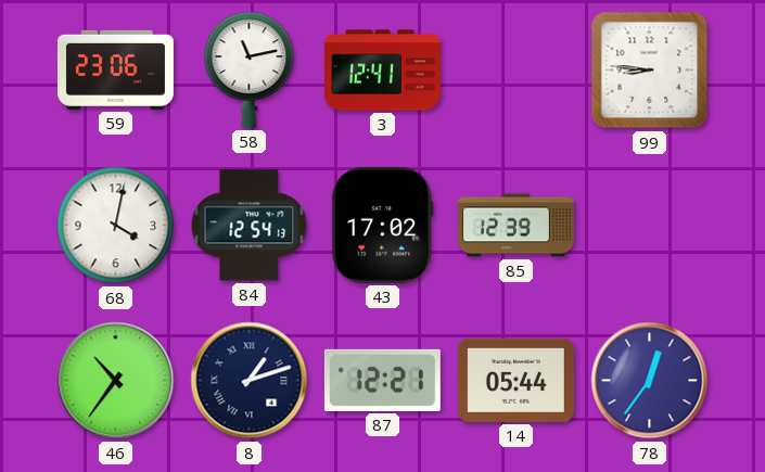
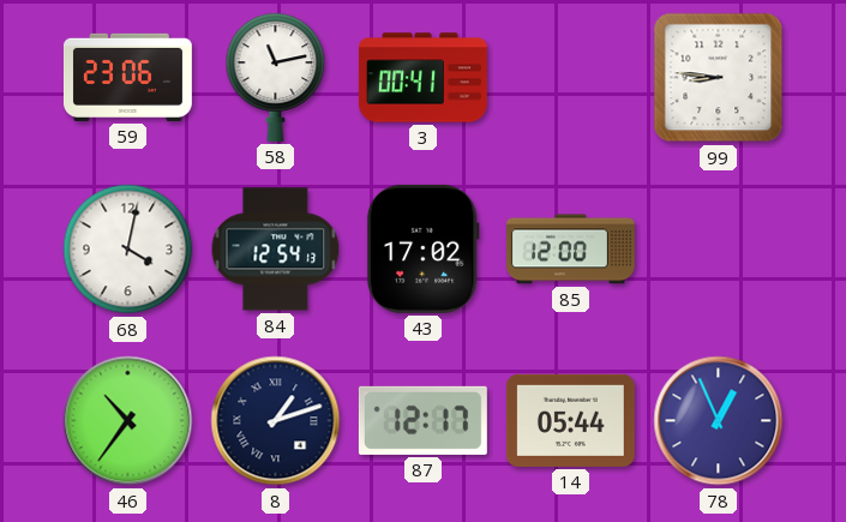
3: 12:41 -> 00:41 (422, 78)
85: 12:39 -> 12:00 (570, 250)
87: 12:21 -> 12:17 (422, 420)
78: 12:36 -> 12:56 (719, 421)
